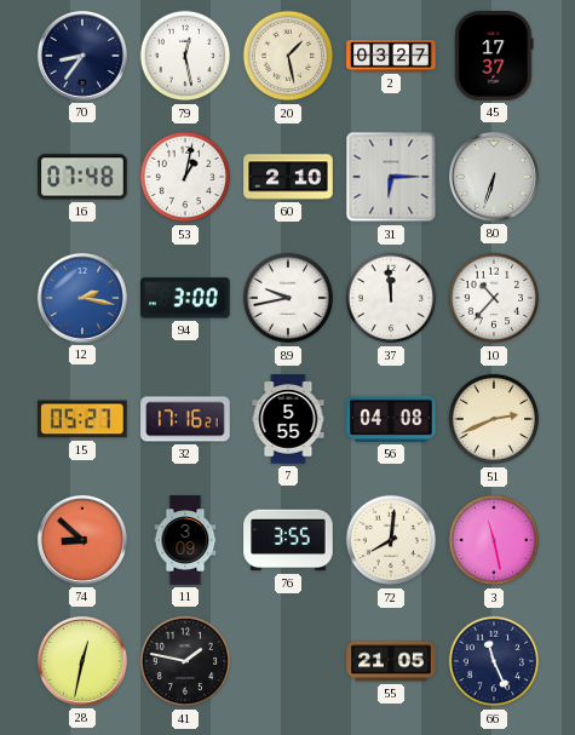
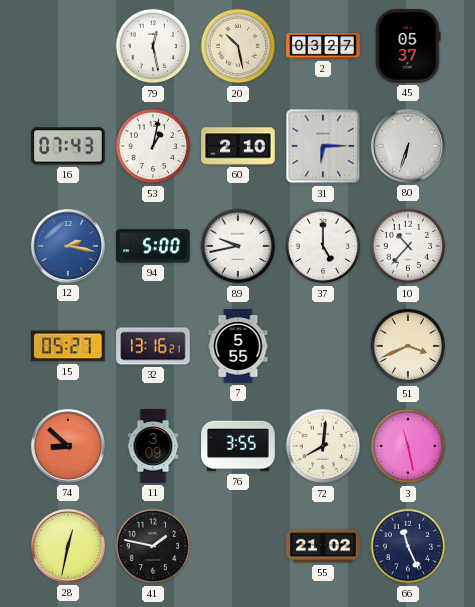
70: 8:36 -> none (82, 56)
20: 1:28 -> 10:28 (238, 46)
45: 17:37 -> 05:37 (408, 46)
16: 07:48 -> 07:43 (68, 146)
94: 3:00 -> 5:00 (153, 246)
37: 11:59 -> 5:00 (323, 246)
32: 17:16 -> 13:16 (153, 346)
56: 04:08 -> none (391, 419)
51: 2:41 -> 3:41 (408, 346)
55: 21:05 -> 21:02 (323, 546)
